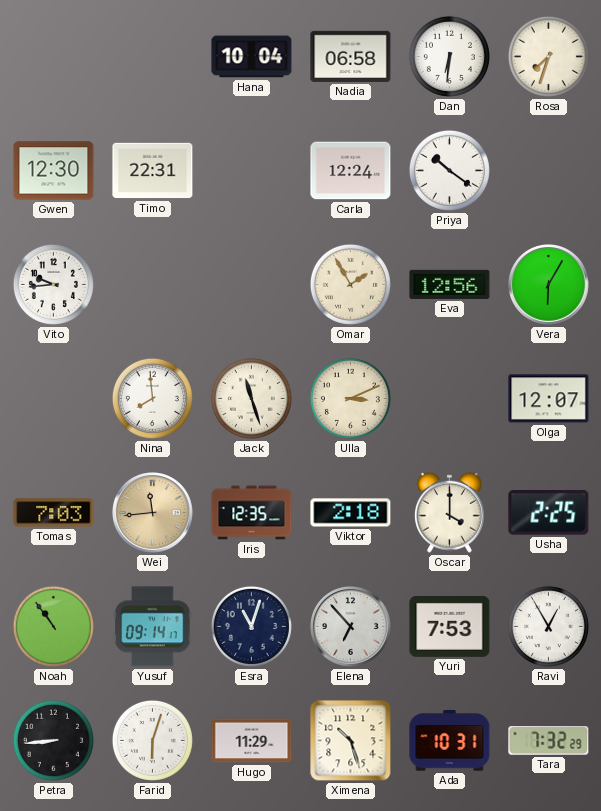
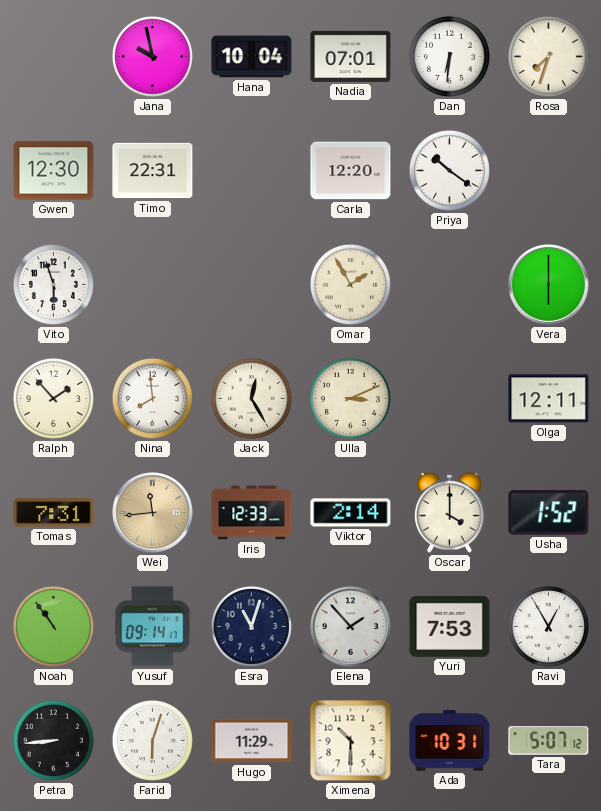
Jana: none -> 9:58 (152, 56)
Nadia: 06:58 -> 07:01 (351, 56)
Carla: 12:24 -> 12:20 (351, 171)
Vito: 9:44 -> 5:57 (53, 284)
Eva: 12:56 -> none (450, 284)
Vera: 6:05 -> 6:00 (549, 285)
Ralph: none -> 1:53 (53, 398)
Jack: 11:27 -> 12:25 (251, 398)
Olga: 12:07 -> 12:11 (549, 399)
Tomas: 7:03 -> 7:31 (54, 513)
Iris: 12:35 -> 12:33 (252, 513)
Viktor: 2:18 -> 2:14 (351, 513)
Usha: 2:25 -> 1:52 (549, 513)
Elena: 6:53 -> 1:53 (351, 627)
Ximena: 10:27 -> 10:30 (351, 741)
Tara: 7:32 -> 5:07 (549, 741)
